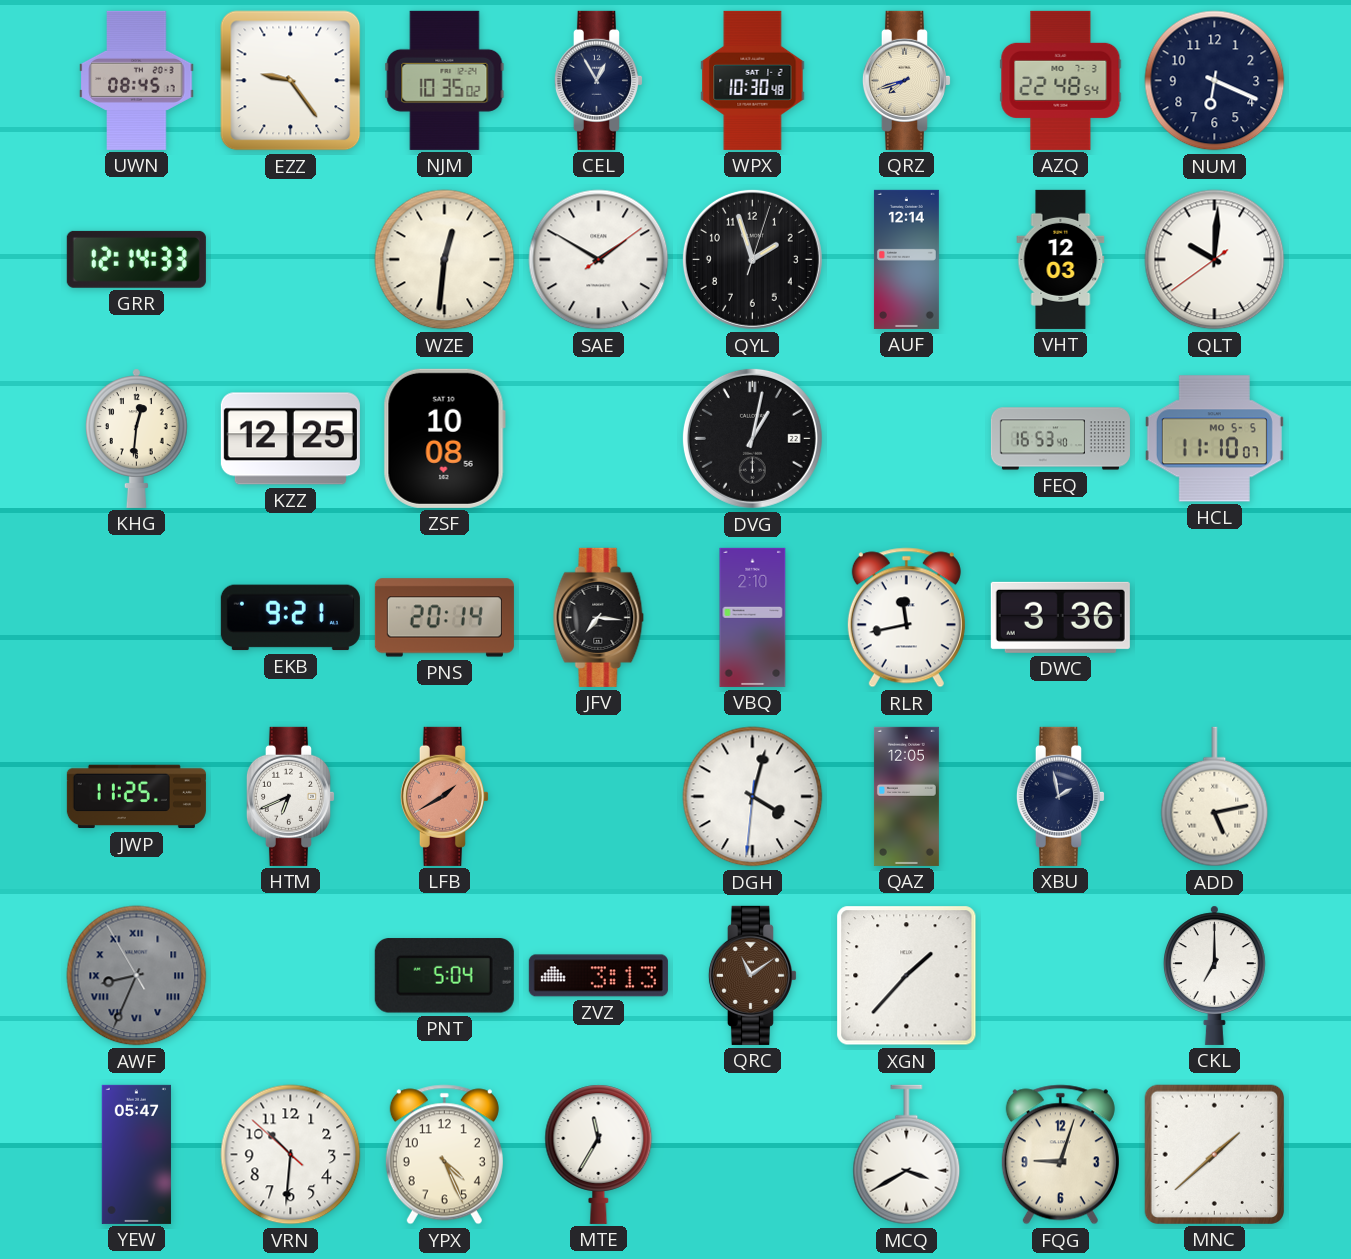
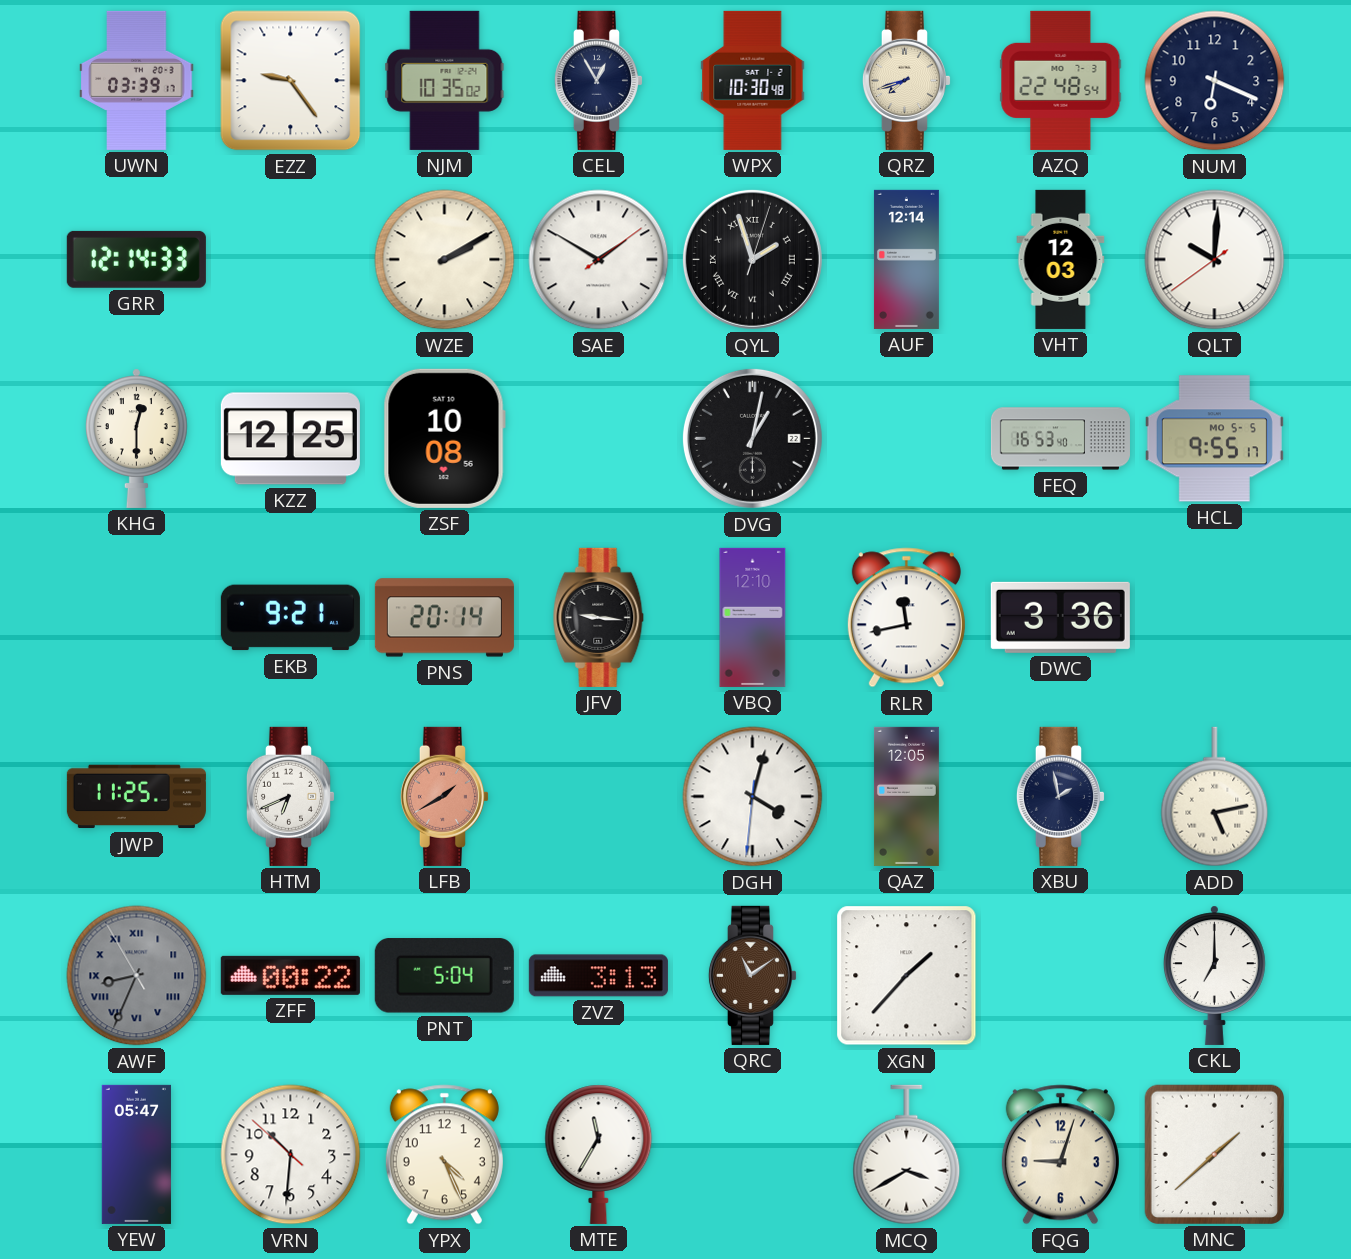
UWN: 08:45 -> 03:39 (137, 80)
WZE: 12:31 -> 2:10 (445, 260)
QYL numerals: Arabic -> Roman (752, 259)
KHG: 12:31 -> 12:30 (136, 438)
HCL: 11:10 -> 9:55 (1214, 439)
JFV: 7:16 -> 9:16 (599, 617)
VBQ: 2:10 -> 12:10 (753, 617)
ZFF: none -> 00:22 (290, 975)
